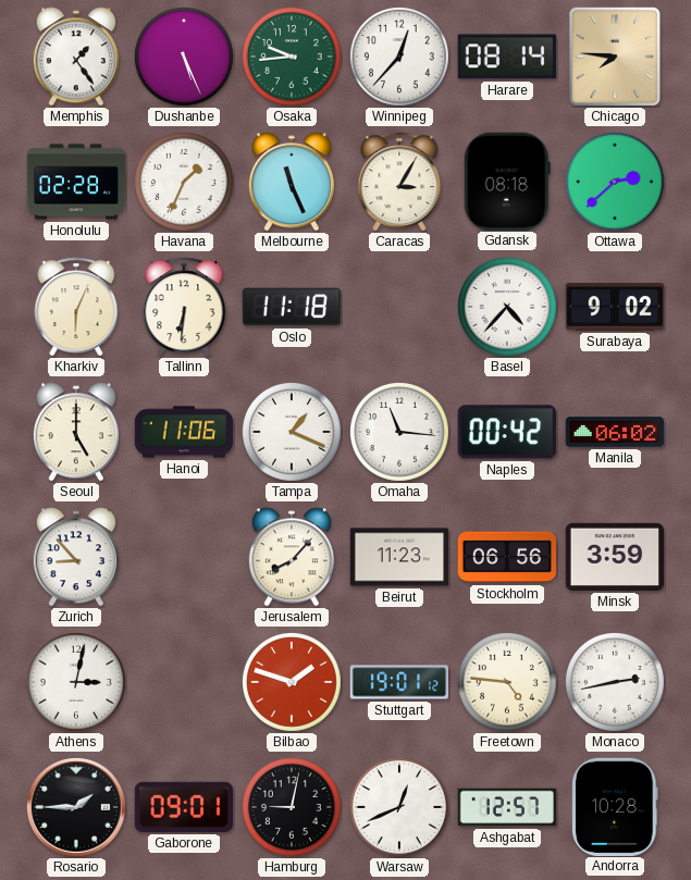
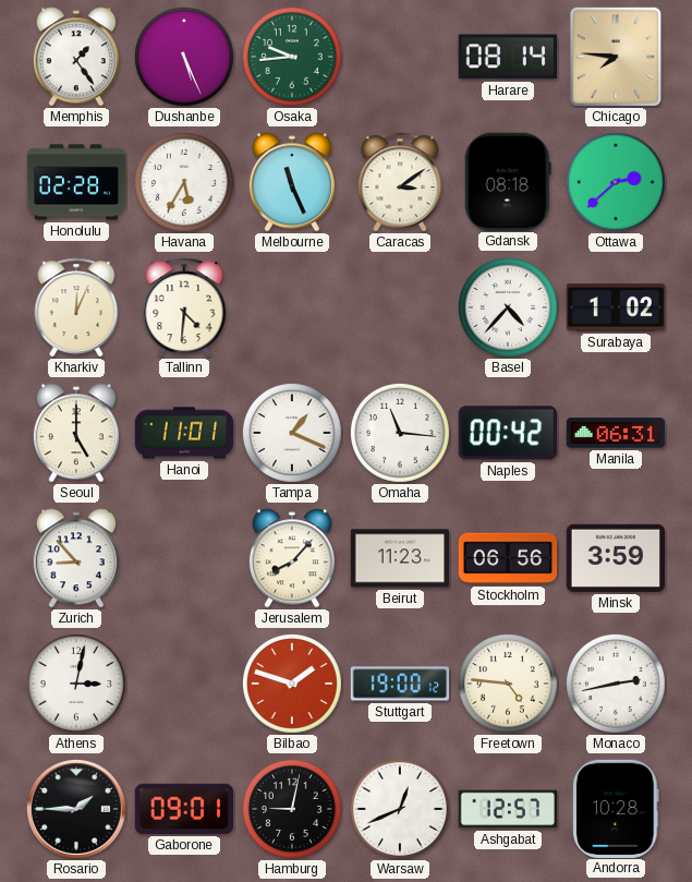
Winnipeg: 12:37 -> none (400, 58)
Havana: 1:34 -> 5:35 (185, 183)
Caracas: 3:05 -> 3:09 (400, 182)
Kharkiv: 6:04 -> 12:04 (76, 307)
Tallinn: 6:31 -> 4:31 (184, 307)
Oslo: 11:18 -> none (291, 307)
Surabaya: 9:02 -> 1:02 (615, 307)
Hanoi: 11:06 -> 11:01 (184, 433)
Manila: 06:02 -> 06:31 (616, 433)
Stuttgart: 19:01 -> 19:00 (399, 684)
